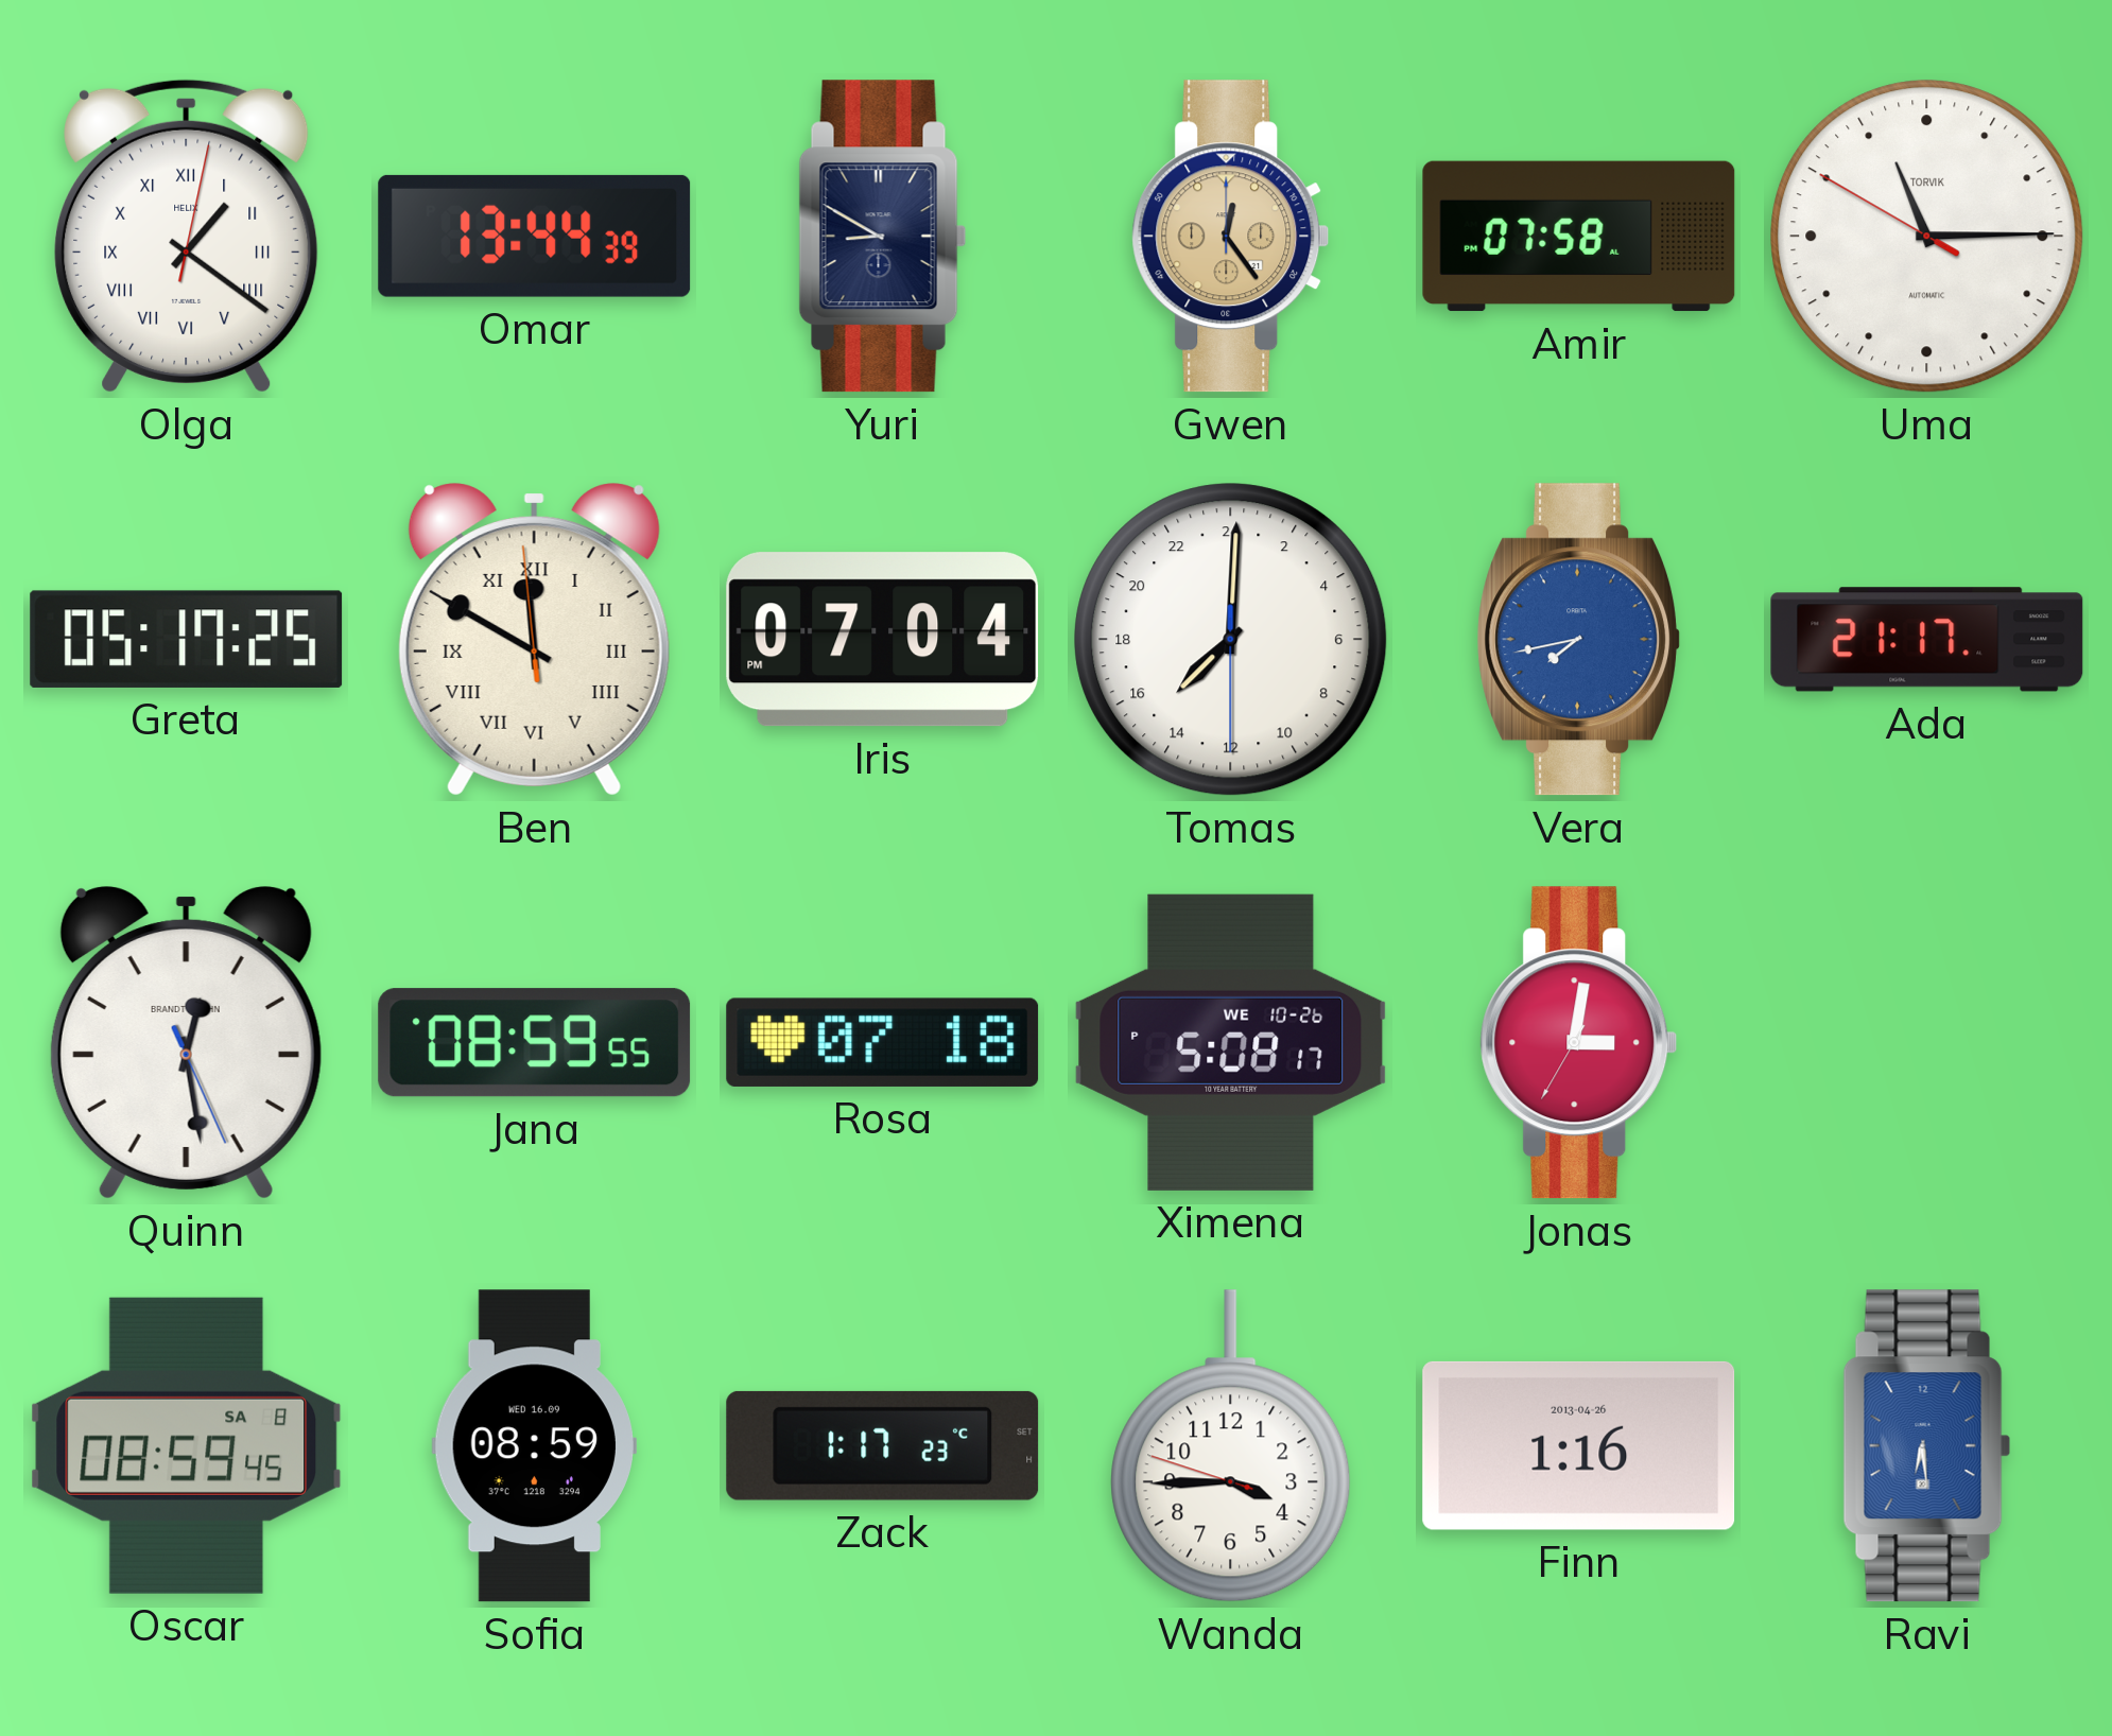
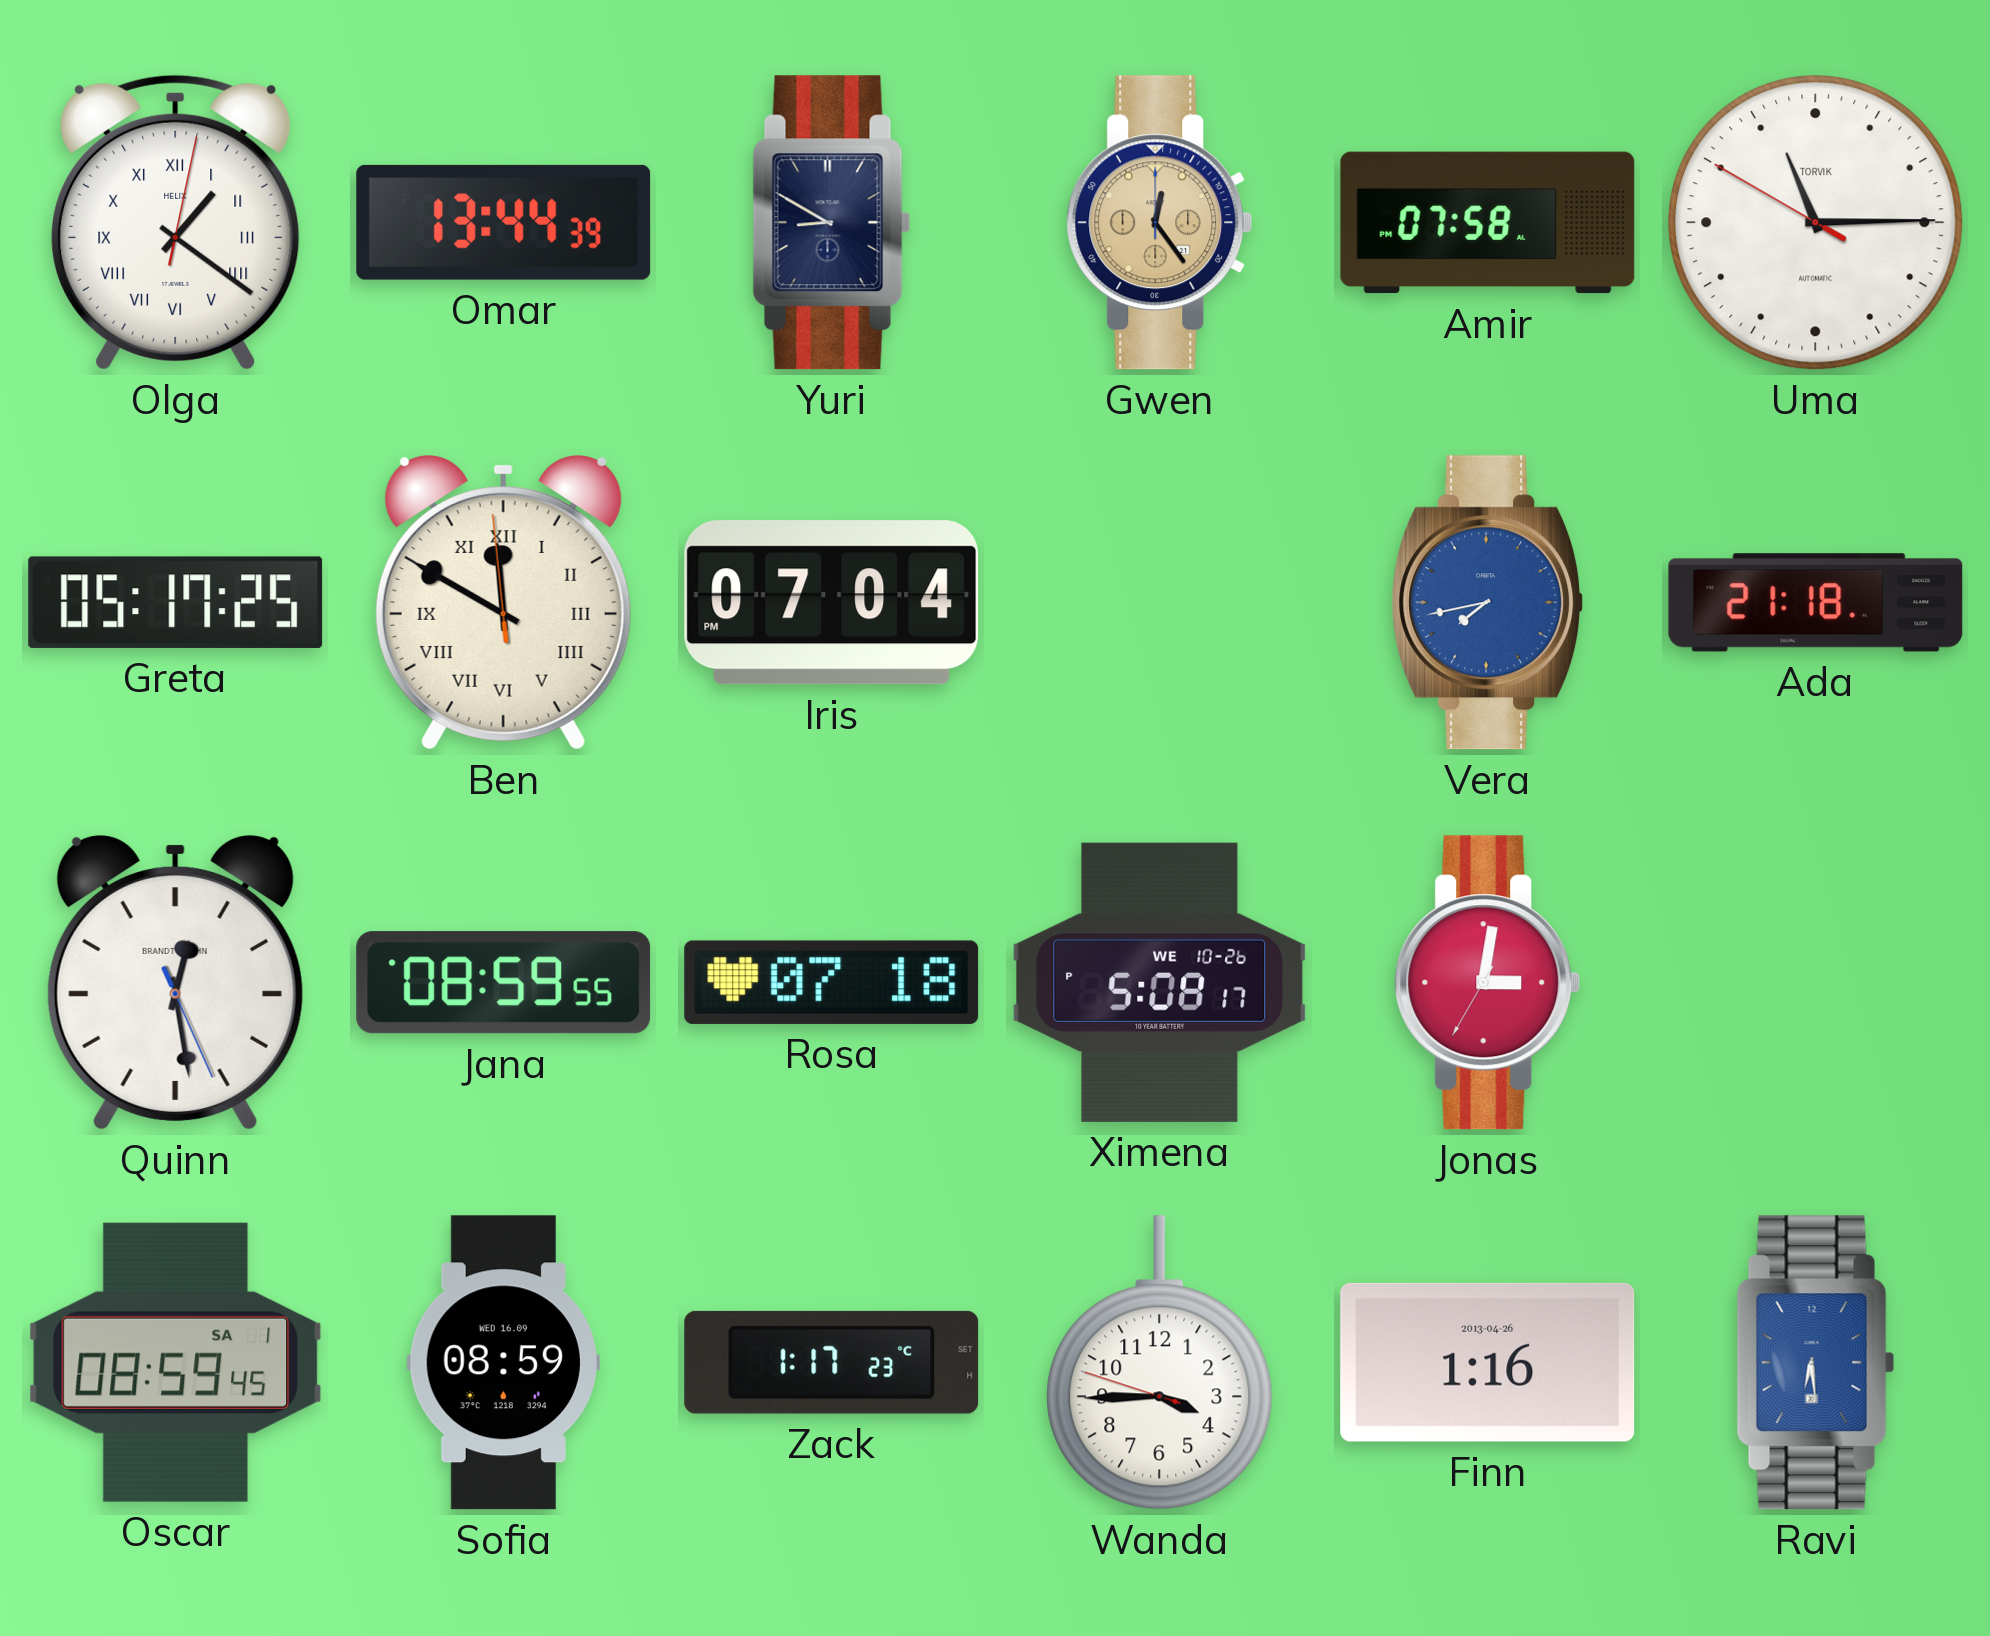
Tomas: 15:00 -> none (1231, 640)
Ada: 21:17 -> 21:18 (1816, 603)
Oscar date: SA 8 -> SA 1 (176, 1362)
